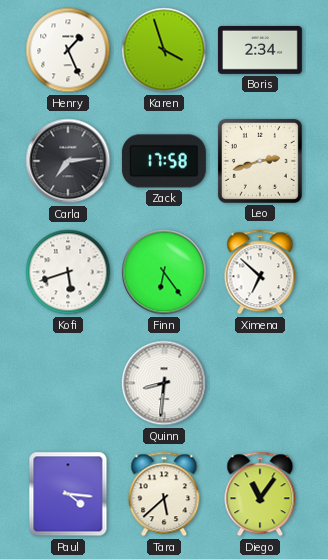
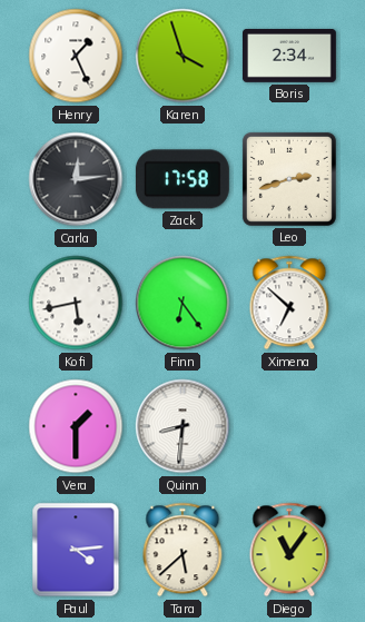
Carla: 7:14 -> 12:14 (76, 179)
Kofi: 5:42 -> 5:43 (76, 303)
Vera: none -> 1:30 (76, 426)
Paul: 4:16 -> 4:14 (76, 550)
